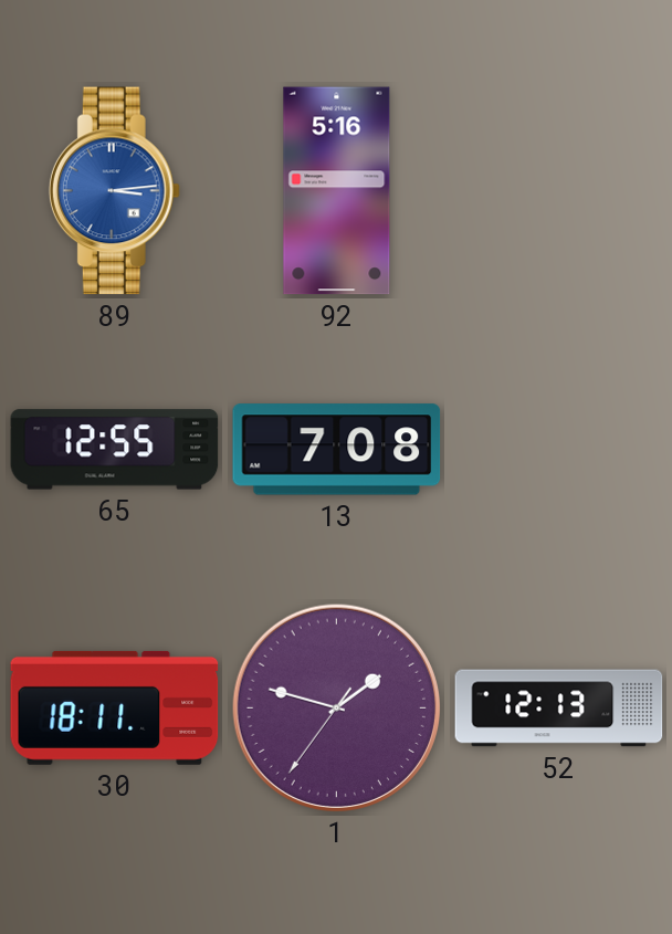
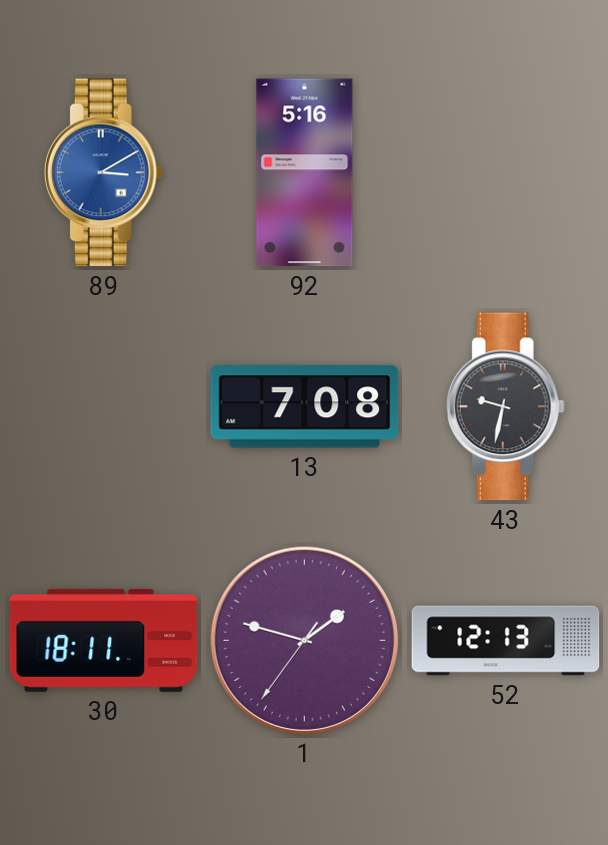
89: 3:14 -> 3:10 (103, 173)
65: 12:55 -> none (115, 450)
43: none -> 9:32 (505, 407)
